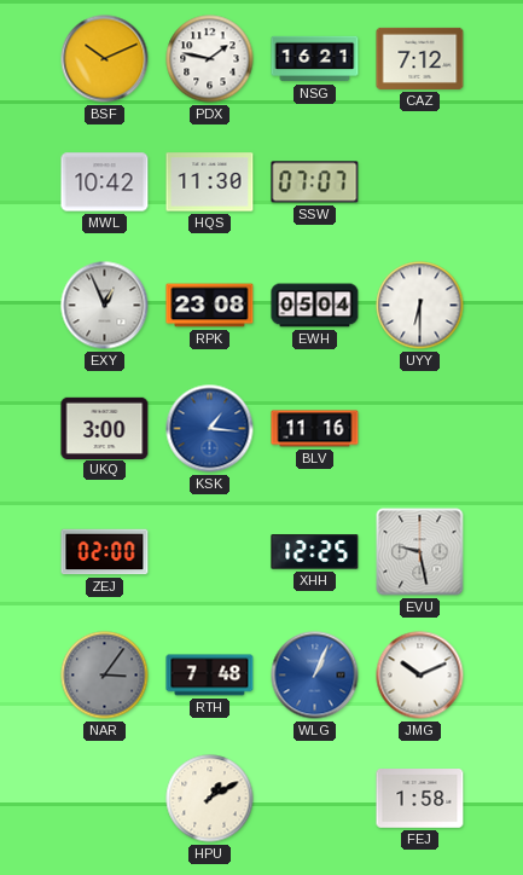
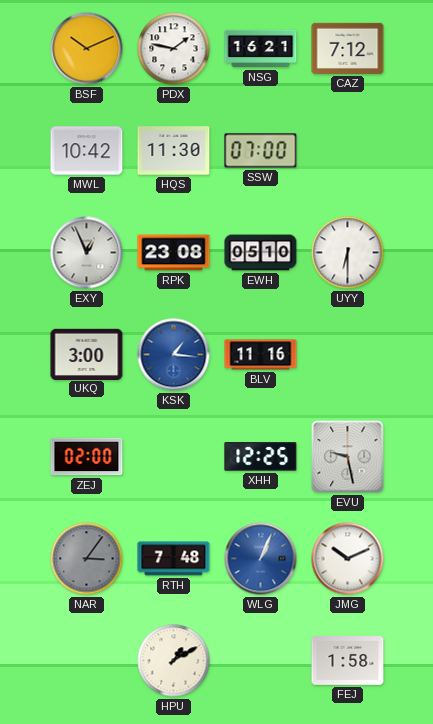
SSW: 07:07 -> 07:00 (261, 151)
EWH: 05:04 -> 05:10 (261, 253)
